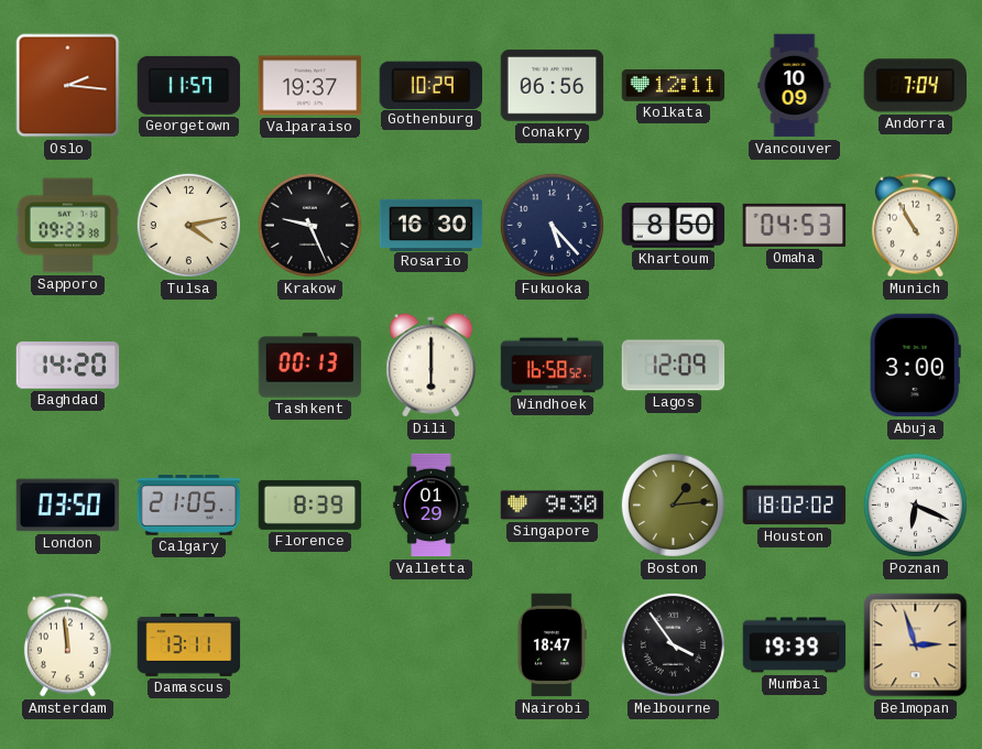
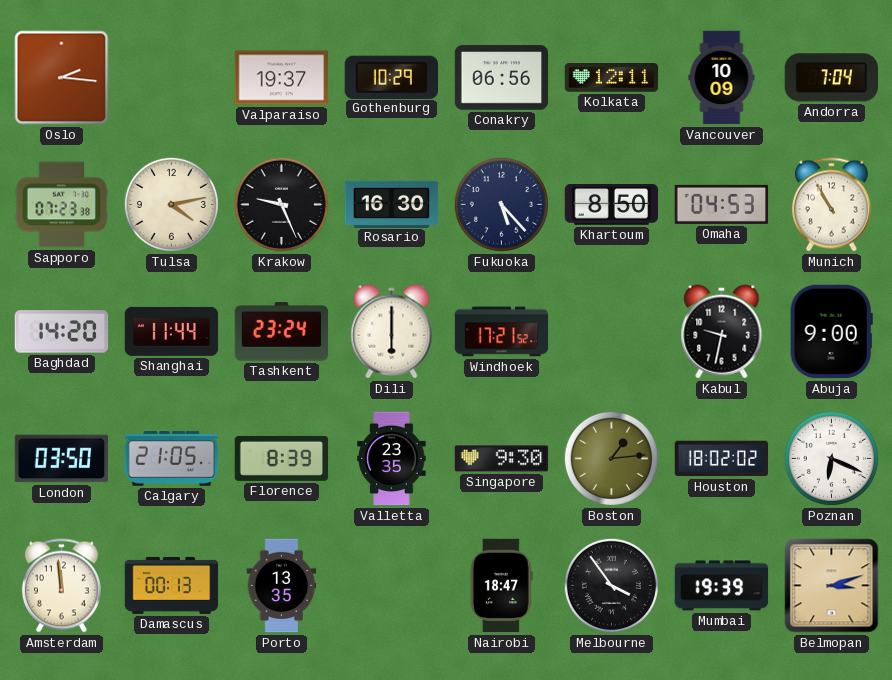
Georgetown: 11:57 -> none (189, 85)
Sapporo: 09:23 -> 07:23 (62, 205)
Shanghai: none -> 11:44 (172, 331)
Tashkent: 00:13 -> 23:24 (282, 332)
Windhoek: 16:58 -> 17:21 (502, 332)
Lagos: 12:09 -> none (674, 366)
Kabul: none -> 9:32 (722, 332)
Abuja: 3:00 -> 9:00 (831, 332)
Valletta: 01:29 -> 23:35 (392, 459)
Damascus: 13:11 -> 00:13 (172, 585)
Porto: none -> 13:35 (282, 586)
Belmopan: 2:57 -> 3:12 (832, 586)
